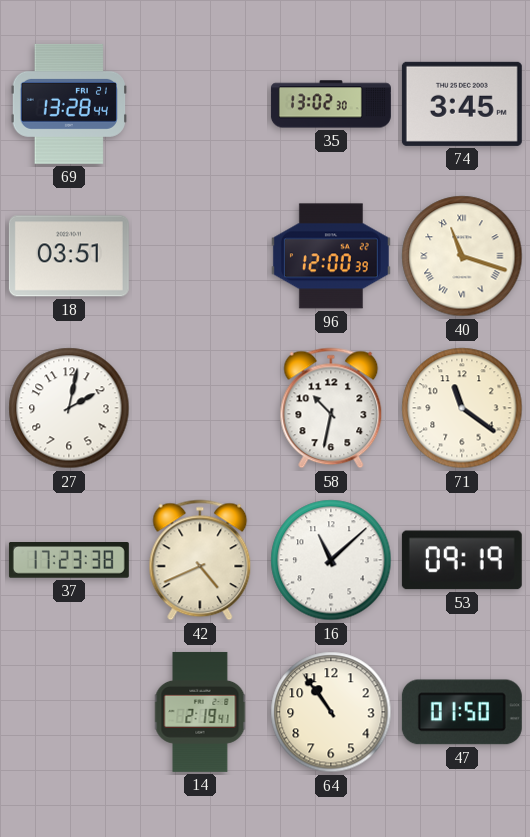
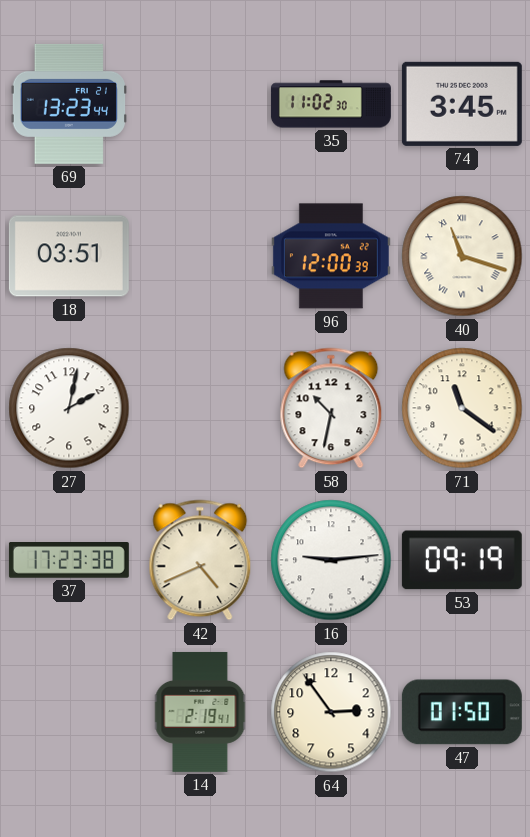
69: 13:28 -> 13:23 (68, 104)
35: 13:02 -> 11:02 (331, 104)
16: 11:08 -> 9:14 (331, 560)
64: 10:54 -> 2:54 (331, 712)
